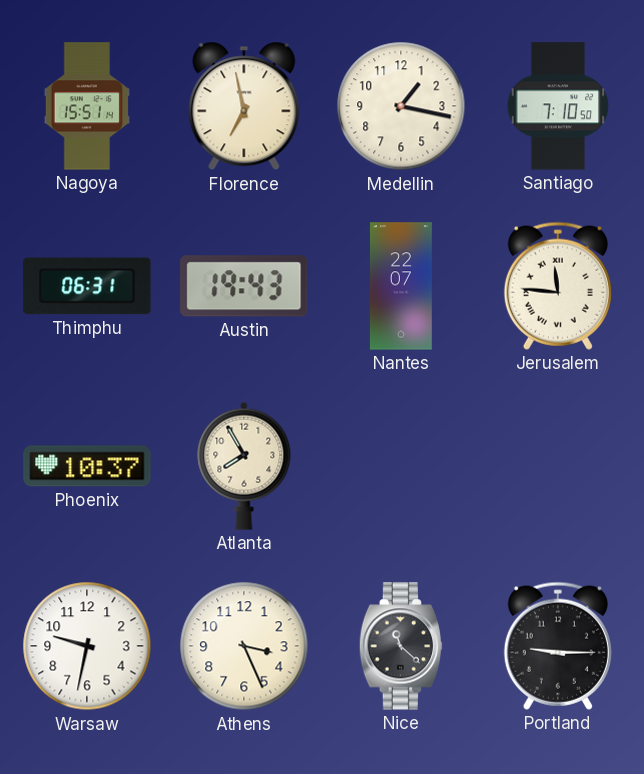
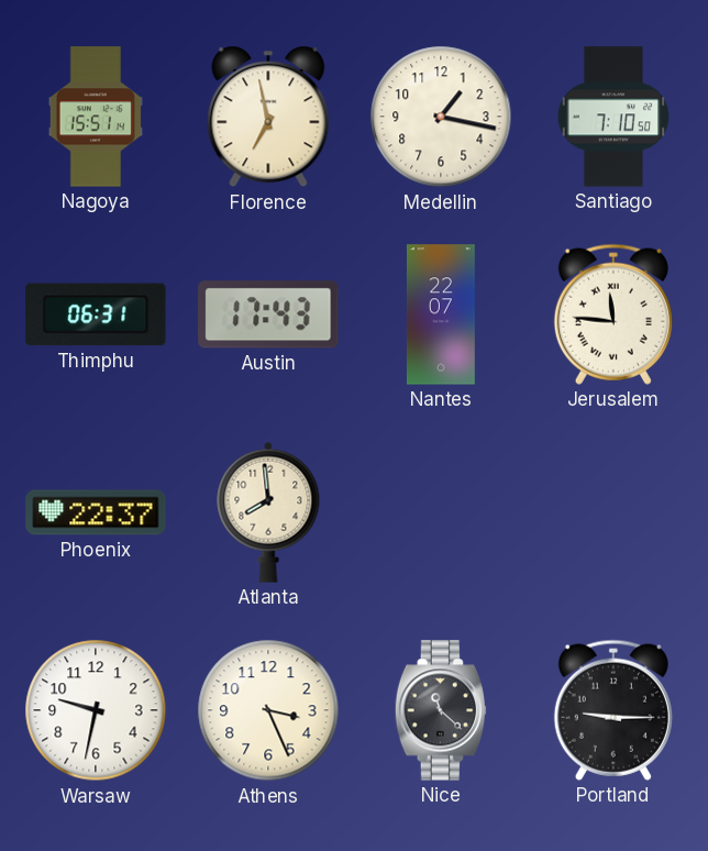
Austin: 19:43 -> 17:43 (268, 314)
Phoenix: 10:37 -> 22:37 (96, 512)
Atlanta: 7:55 -> 7:59 (268, 512)
